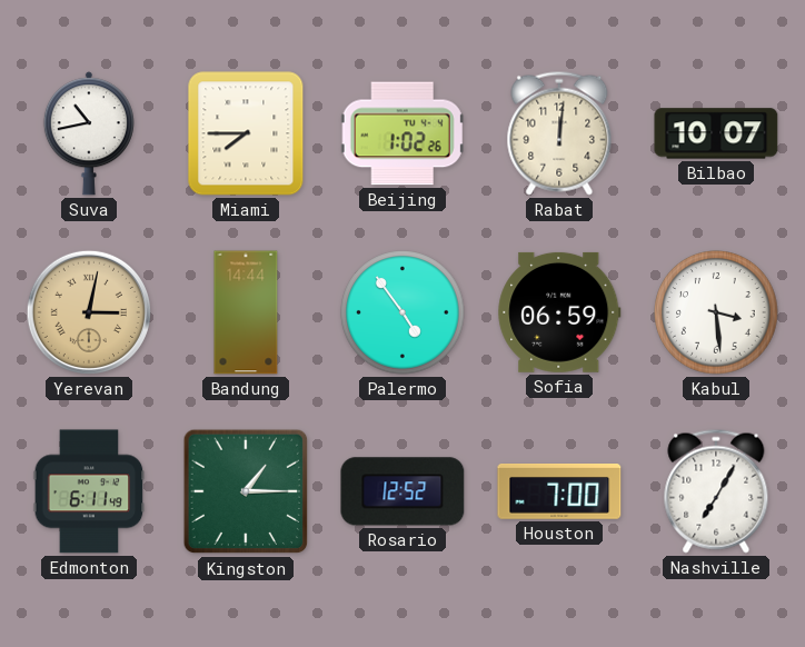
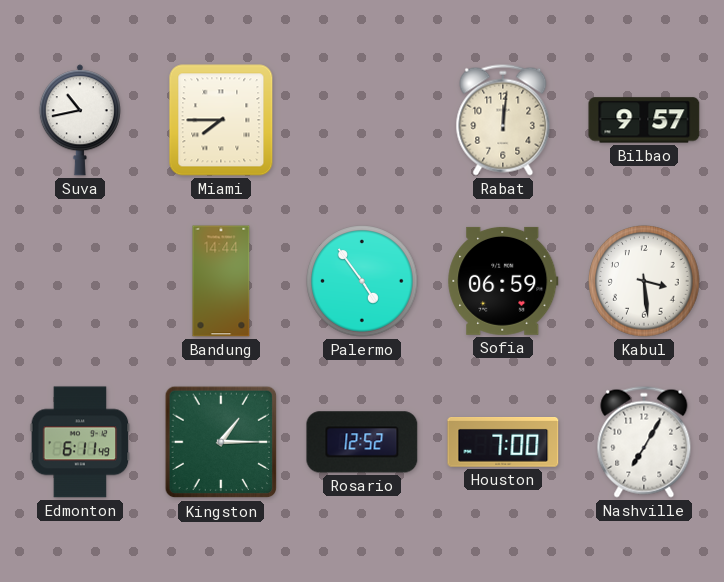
Beijing: 1:02 -> none (402, 133)
Bilbao: 10:07 -> 9:57 (644, 120)
Yerevan: 3:02 -> none (89, 312)
